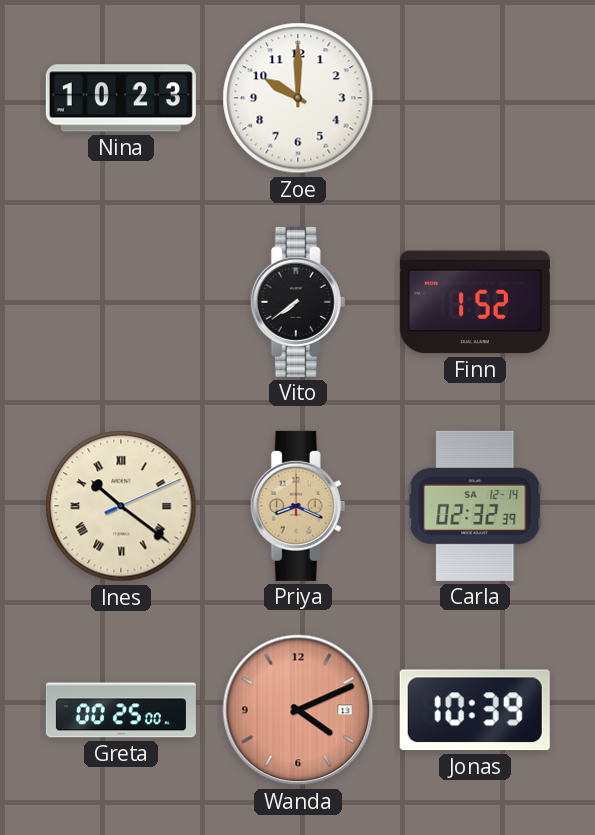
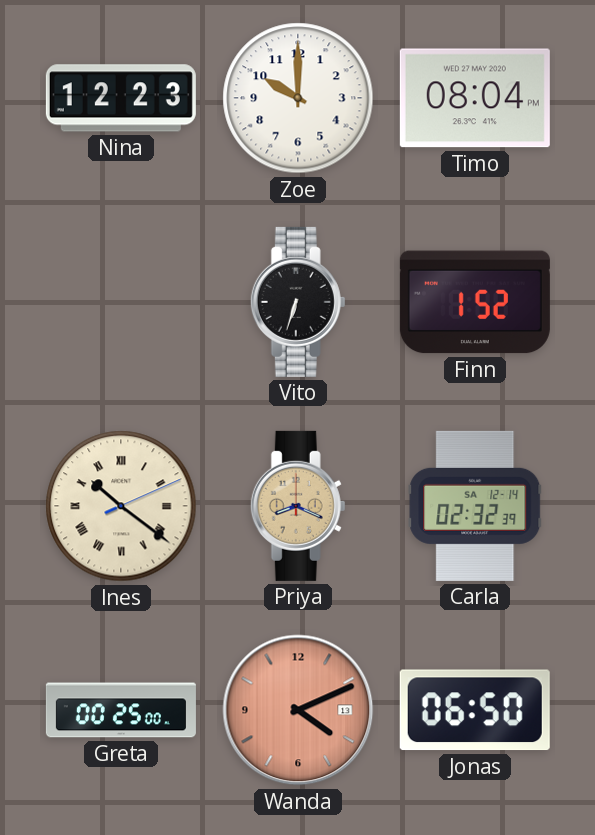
Nina: 10:23 -> 12:23 (121, 98)
Timo: none -> 08:04 (475, 98)
Vito: 7:39 -> 6:33 (298, 302)
Jonas: 10:39 -> 06:50 (475, 710)
